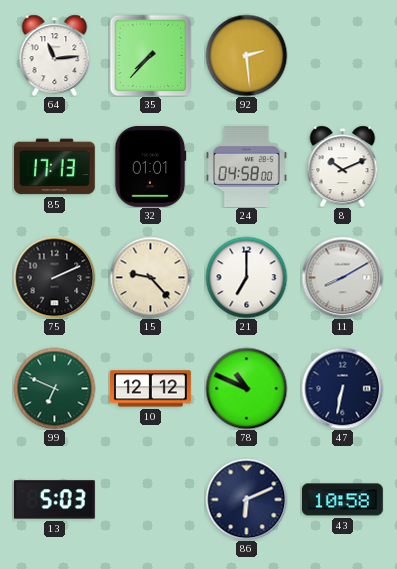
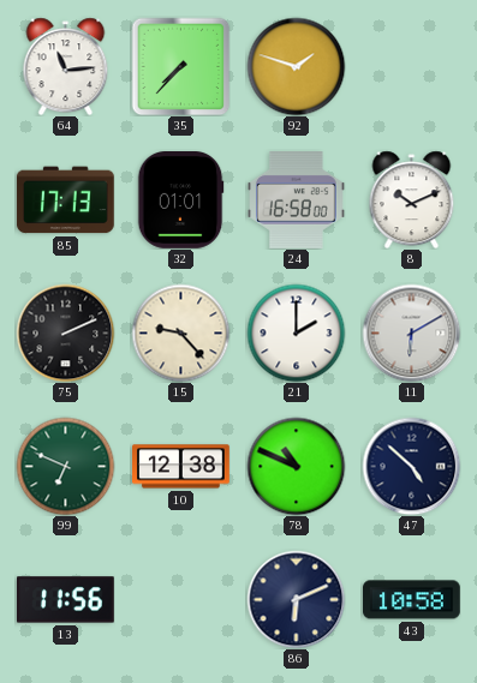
92: 2:29 -> 1:48 (296, 66)
24: 04:58 -> 16:58 (297, 200)
21: 7:00 -> 2:00 (296, 332)
11: 8:10 -> 6:10 (411, 332)
10: 12:12 -> 12:38 (181, 467)
47: 6:32 -> 4:52 (411, 466)
13: 5:03 -> 11:56 (66, 600)
